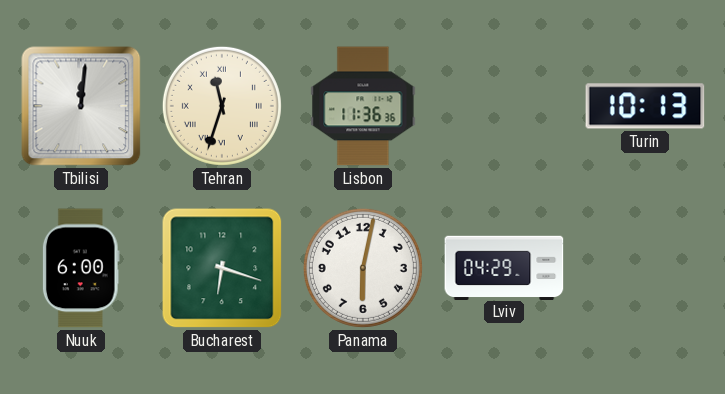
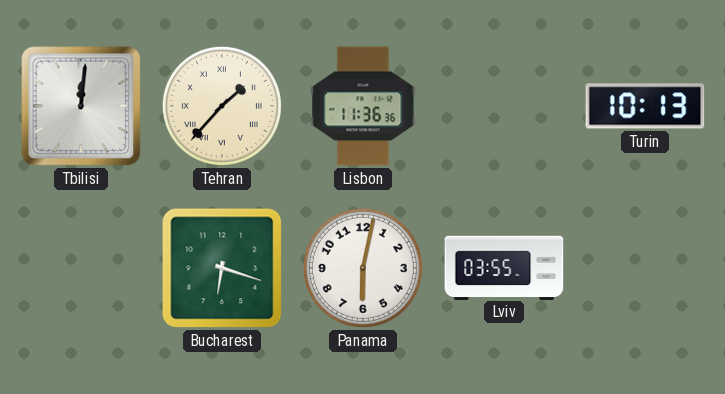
Tehran: 11:33 -> 1:37 (222, 106)
Nuuk: 6:00 -> none (81, 268)
Lviv: 04:29 -> 03:55 (504, 267)
